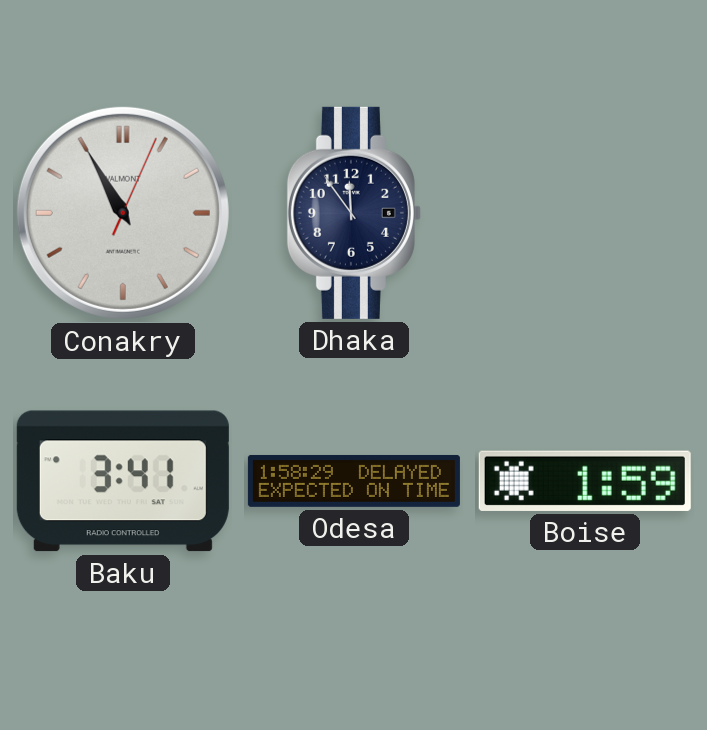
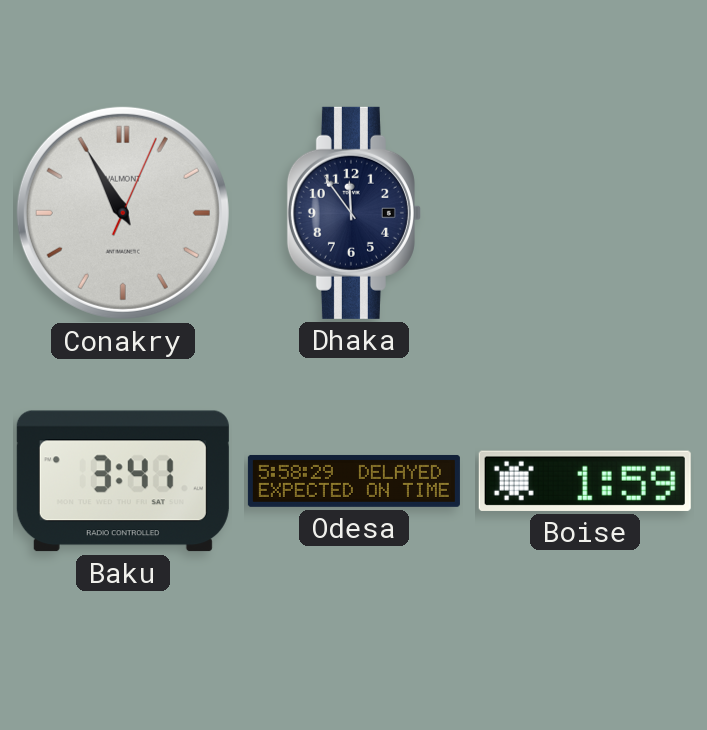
Odesa: 1:58 -> 5:58 (354, 481)
